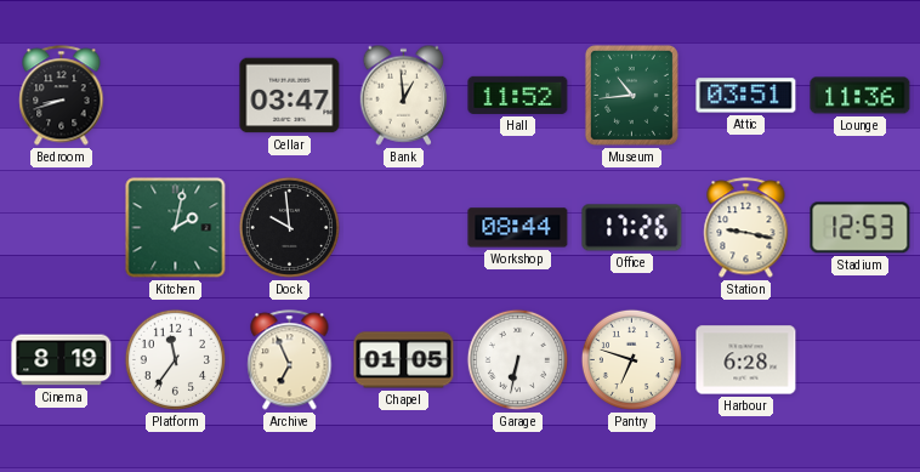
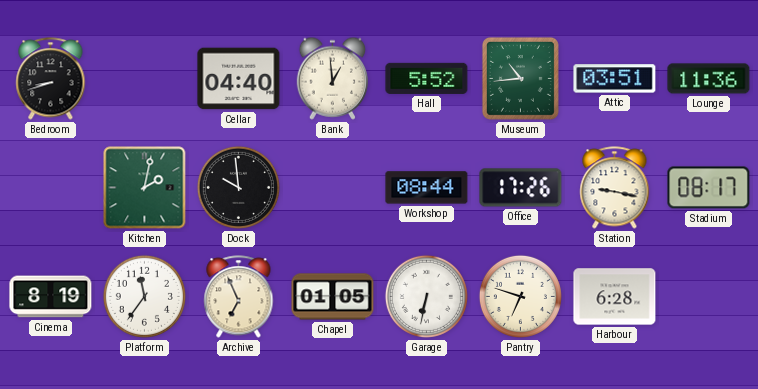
Cellar: 03:47 -> 04:40 (239, 79)
Hall: 11:52 -> 5:52 (427, 78)
Stadium: 12:53 -> 08:17 (709, 188)
